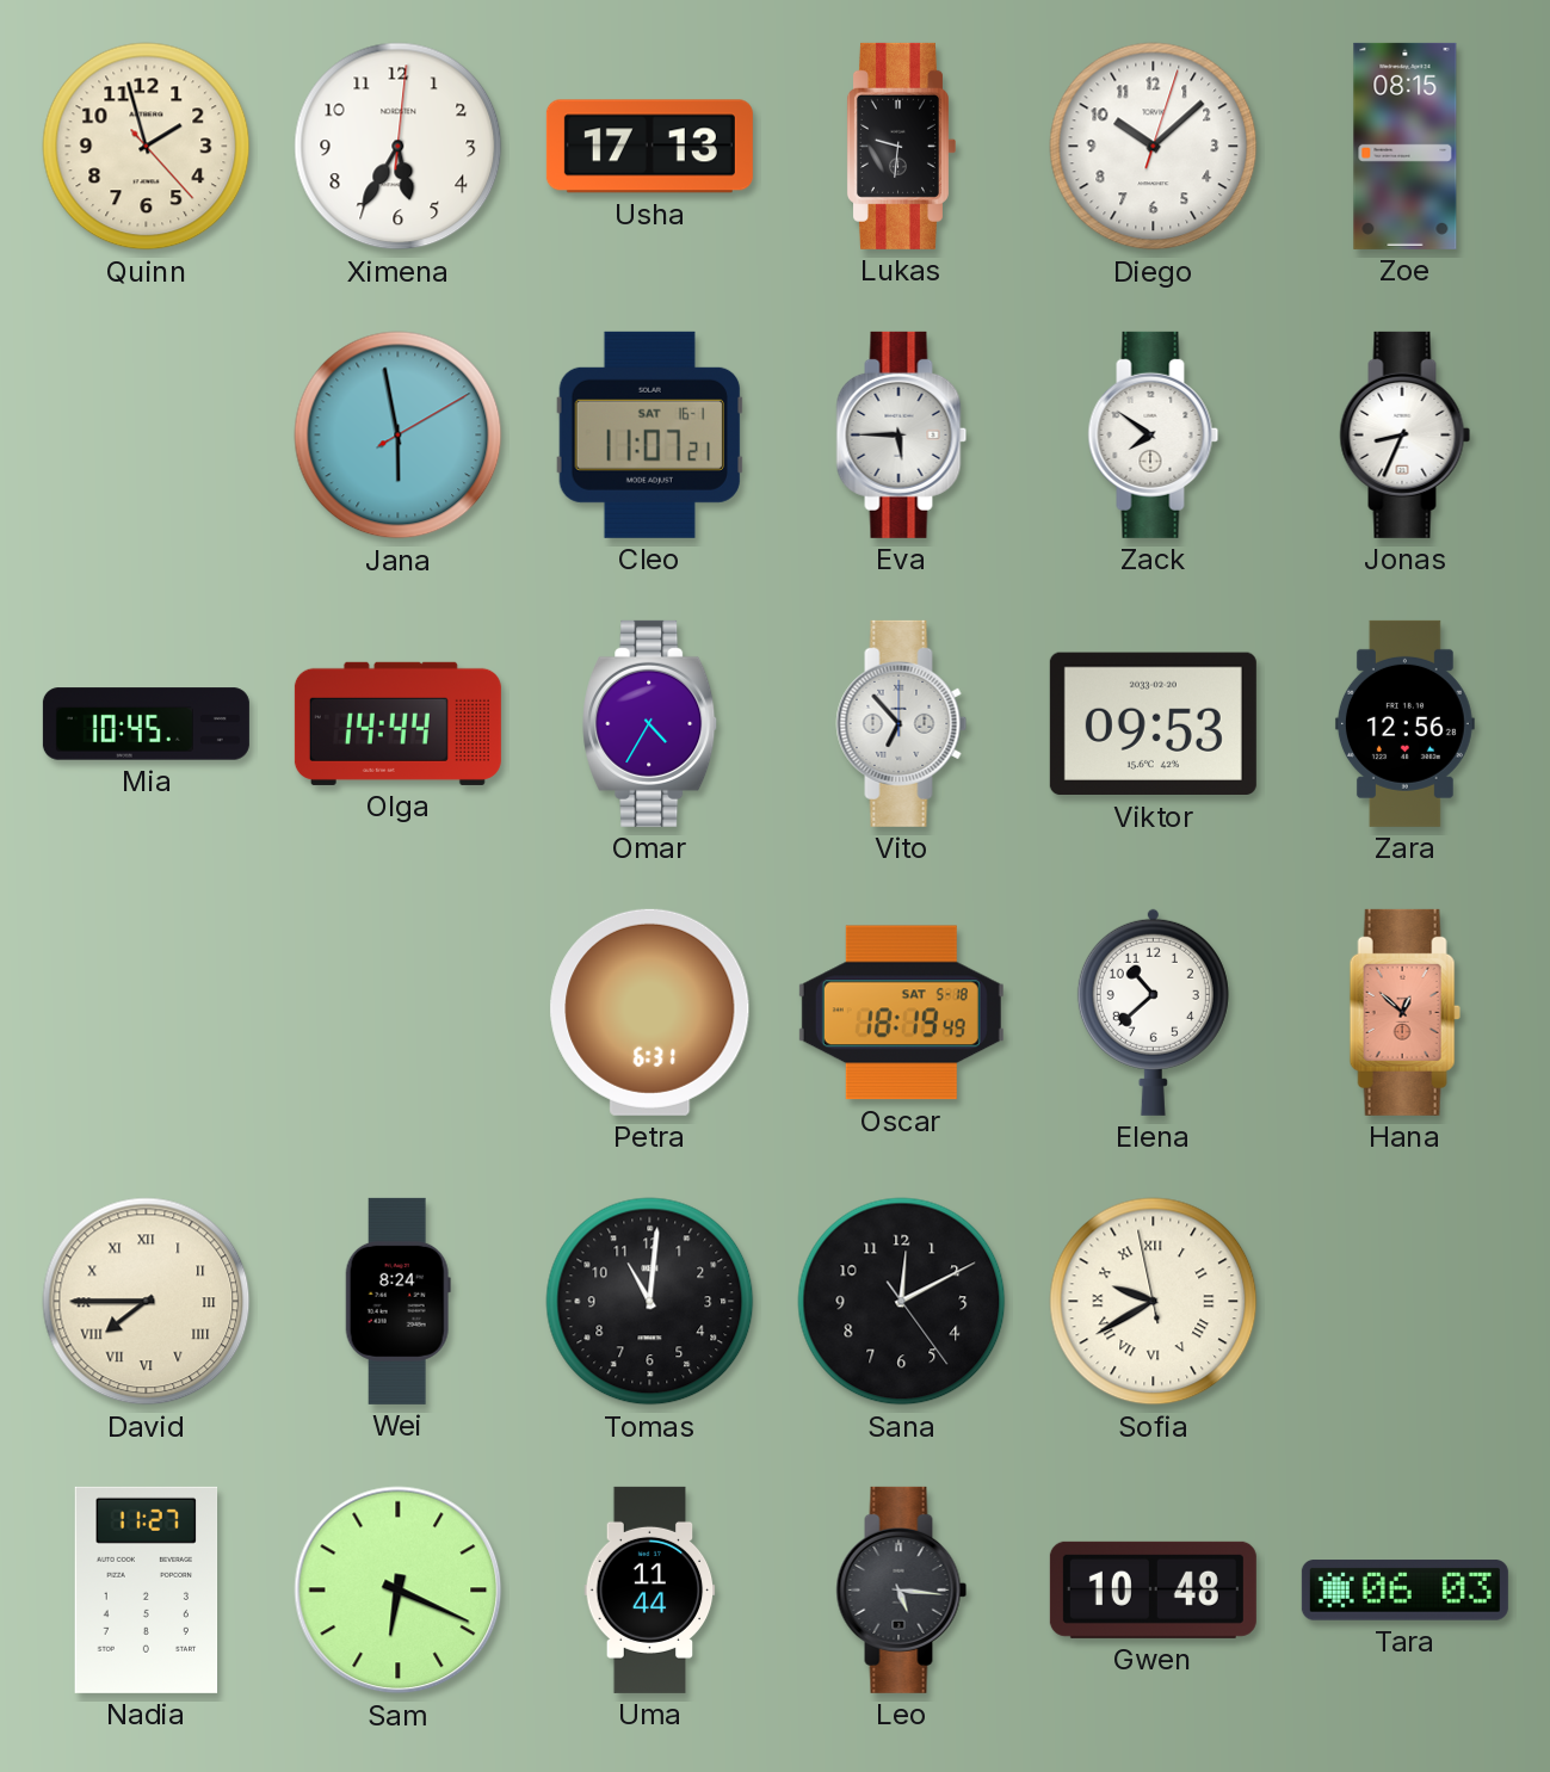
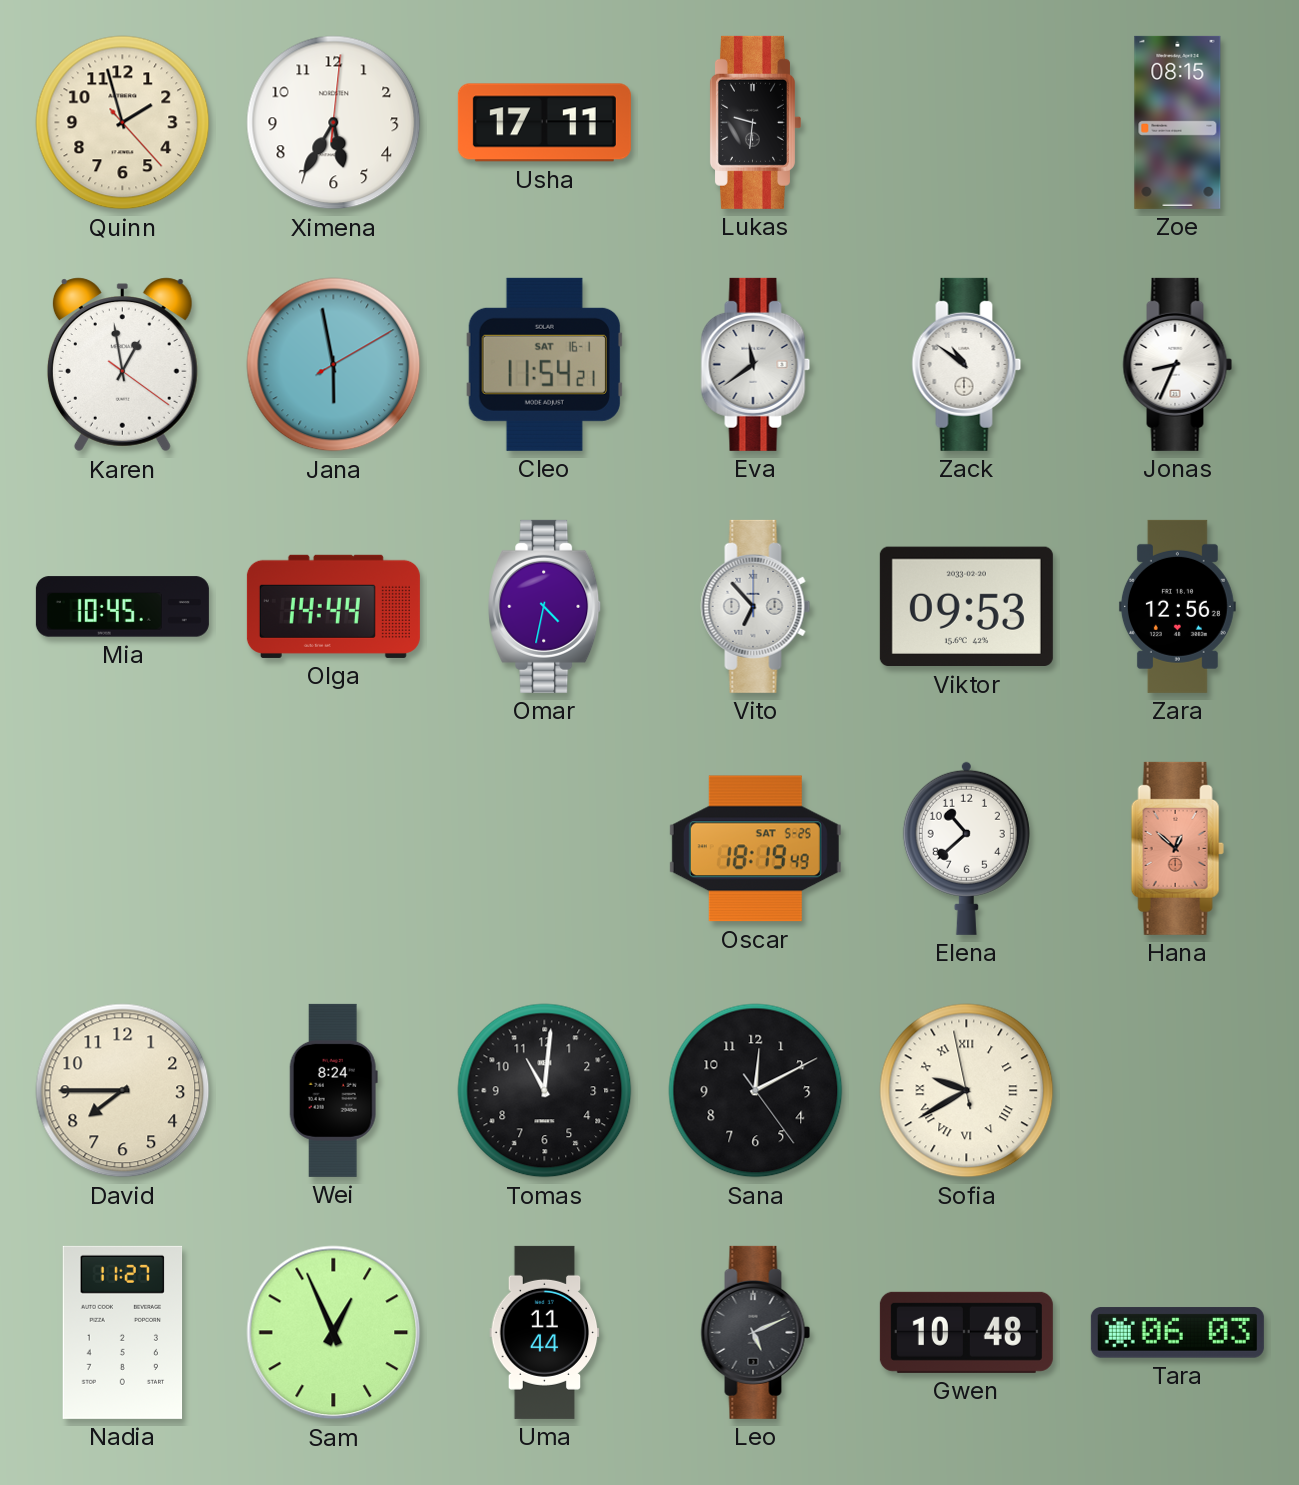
Usha: 17:13 -> 17:11 (544, 123)
Diego: 10:08 -> none (1154, 147)
Karen: none -> 12:58 (122, 365)
Cleo: 11:07 -> 11:54 (544, 364)
Eva: 5:45 -> 11:39 (756, 364)
Zack: 7:51 -> 10:51 (967, 364)
Omar: 4:35 -> 4:32 (545, 606)
Petra: 6:31 -> none (650, 1012)
Oscar date: SAT 5-18 -> SAT 5-25 (755, 849)
David numerals: Roman -> Arabic (123, 1091)
Sam: 6:19 -> 12:56 (334, 1333)
Leo: 5:16 -> 5:11 (756, 1332)
